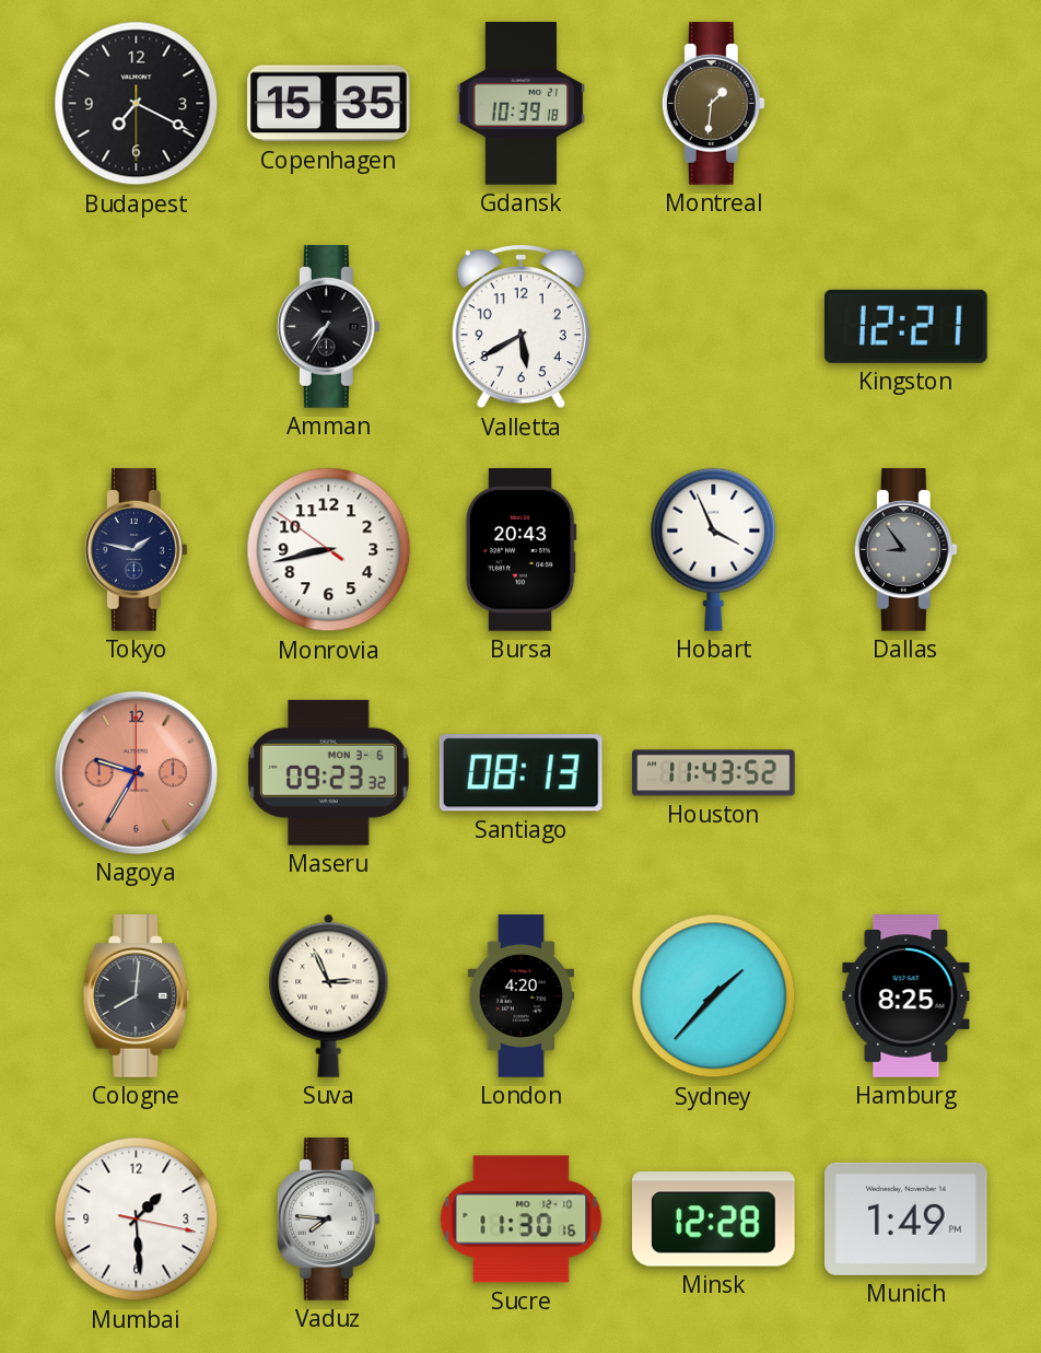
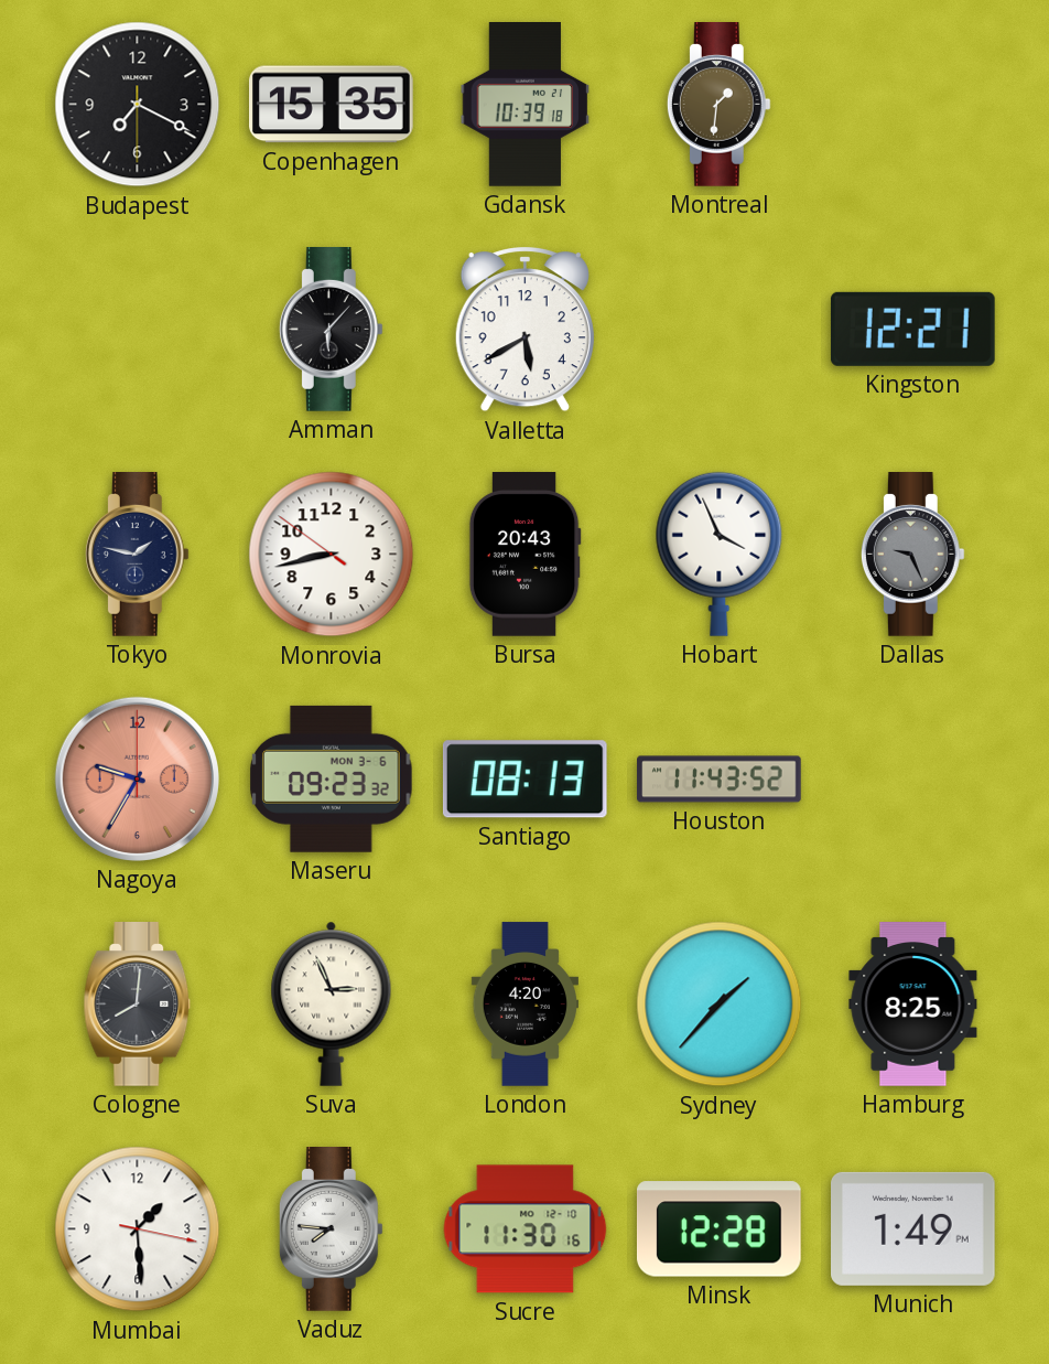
Amman: 7:35 -> 6:07 (331, 330)
Dallas: 8:54 -> 9:26 (912, 555)
